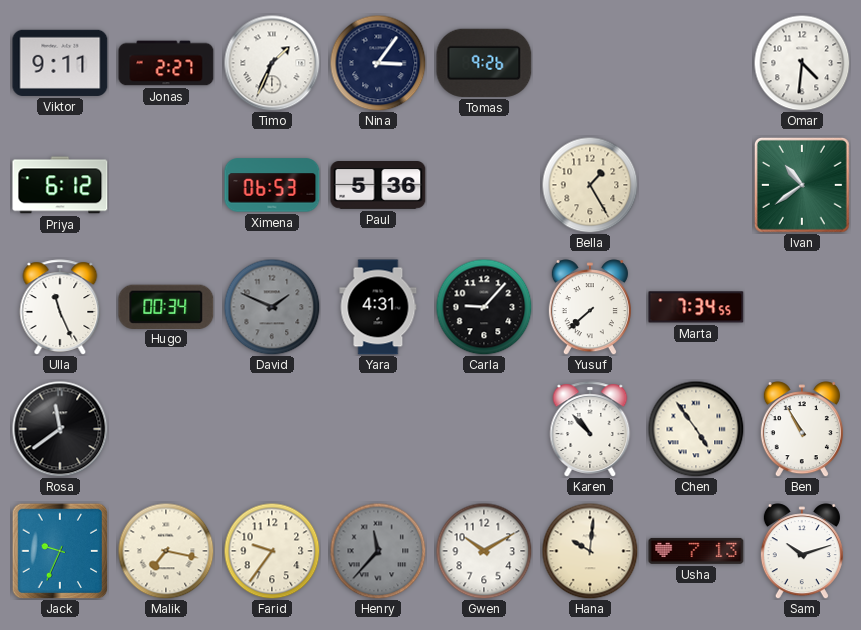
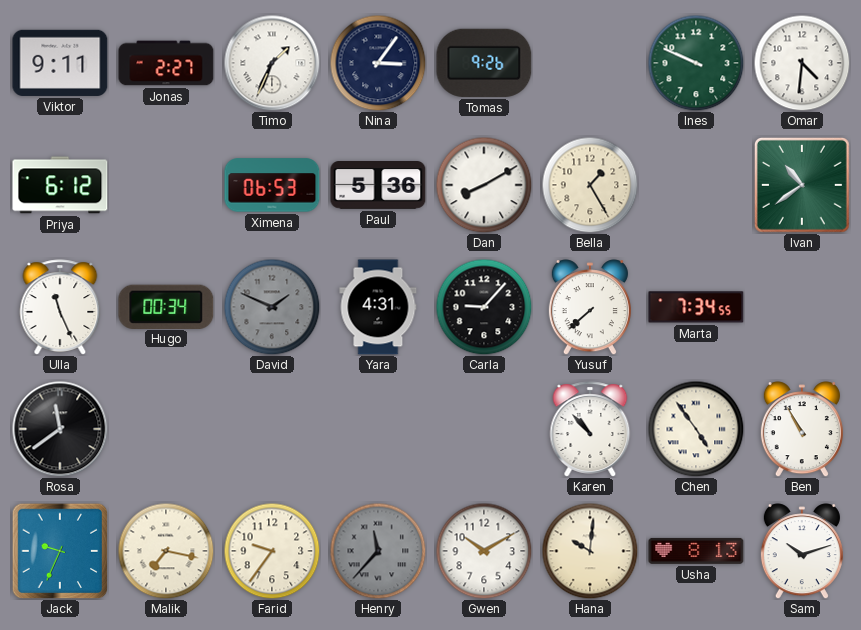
Ines: none -> 9:49 (696, 63)
Dan: none -> 8:10 (484, 185)
Usha: 7:13 -> 8:13 (696, 551)
